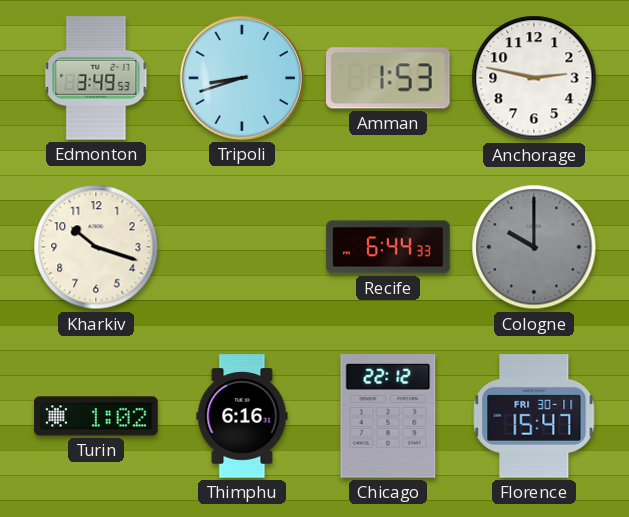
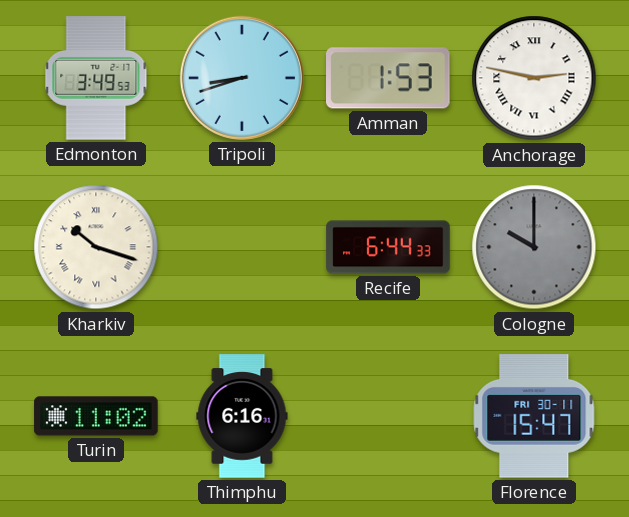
Anchorage numerals: Arabic -> Roman (534, 78)
Kharkiv numerals: Arabic -> Roman (96, 247)
Turin: 1:02 -> 11:02 (96, 416)
Chicago: 22:12 -> none (388, 416)
